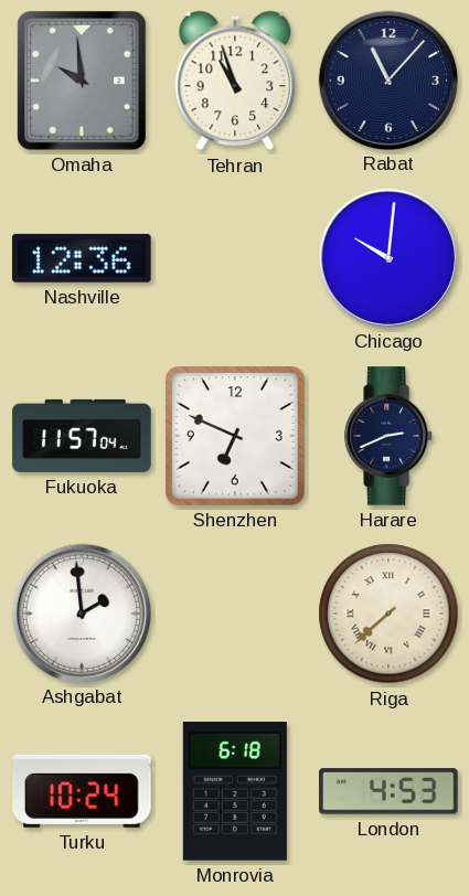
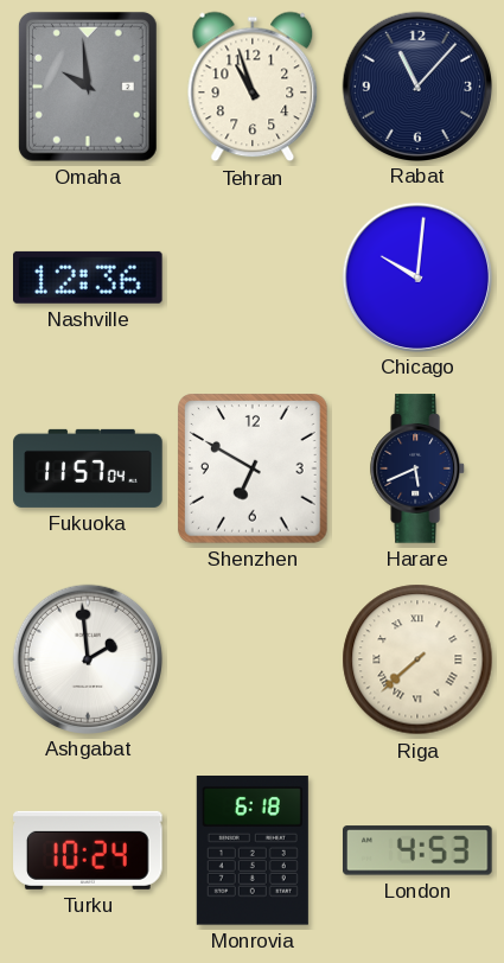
Shenzhen: 6:49 -> 6:50 (254, 470)
Harare: 2:41 -> 5:41 (419, 468)
